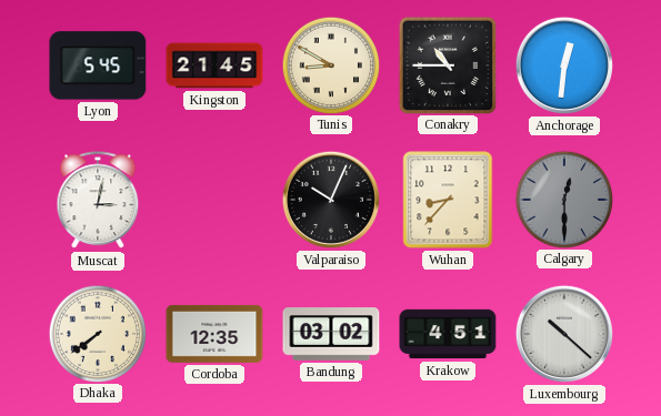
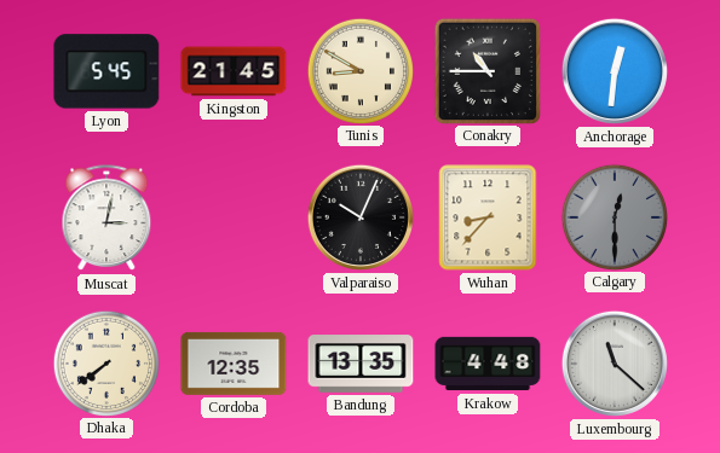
Bandung: 03:02 -> 13:35 (361, 364)
Krakow: 4:51 -> 4:48 (488, 364)
Luxembourg: 10:22 -> 11:22 (615, 364)
